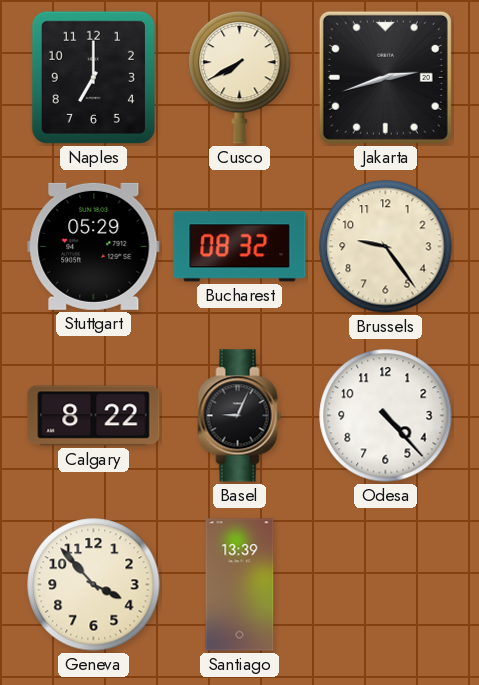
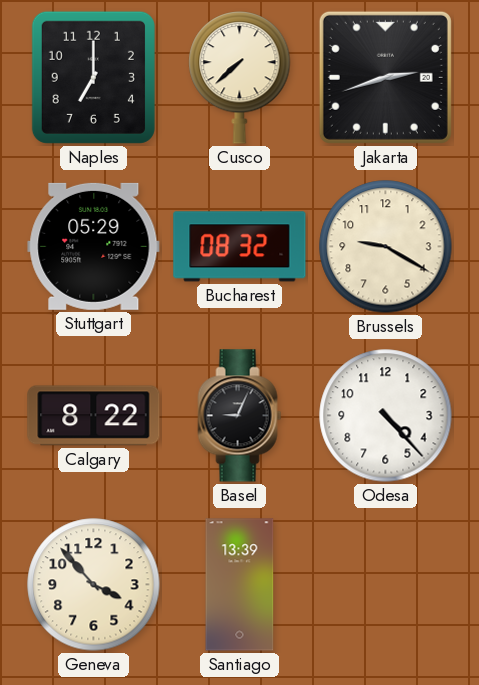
Cusco: 7:40 -> 7:38 (240, 78)
Brussels: 9:24 -> 9:20 (386, 247)
